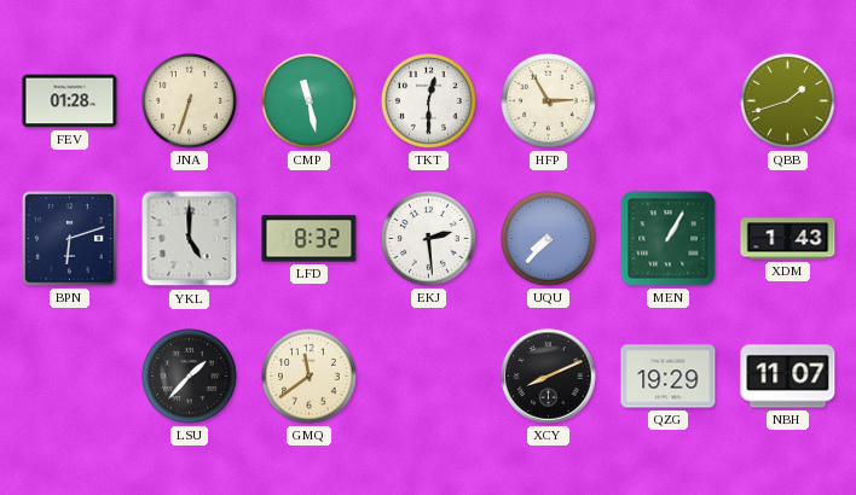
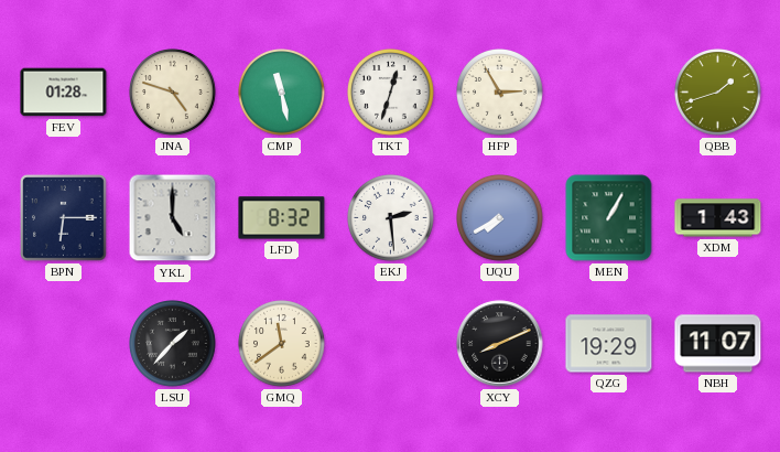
JNA: 6:33 -> 4:48 (173, 93)
TKT: 12:30 -> 12:33 (391, 93)
BPN: 6:12 -> 6:15 (64, 218)
UQU: 7:37 -> 7:40 (500, 218)
